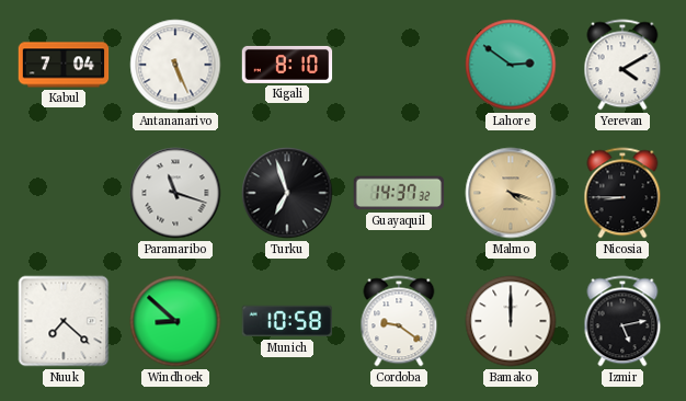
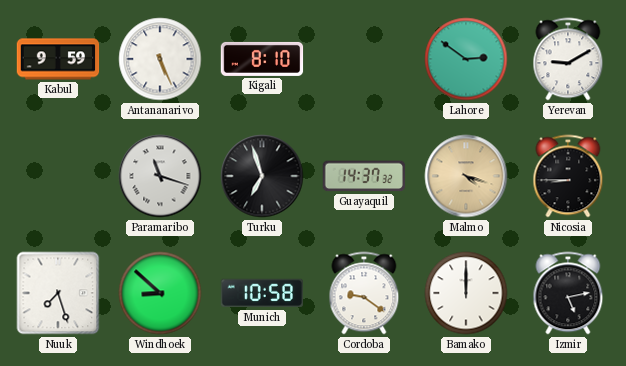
Kabul: 7:04 -> 9:59 (58, 59)
Yerevan: 4:10 -> 9:10 (568, 59)
Nuuk: 7:22 -> 7:27 (58, 293)
